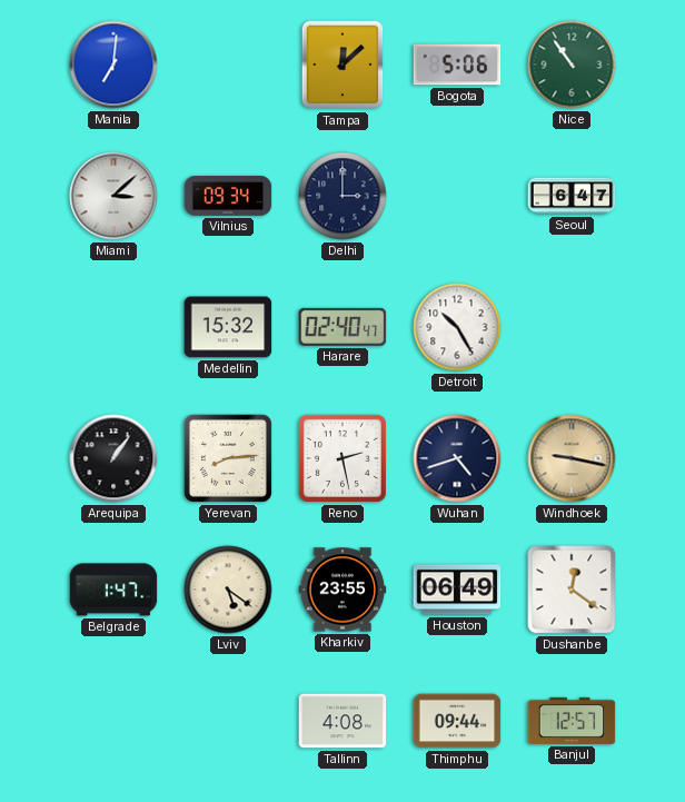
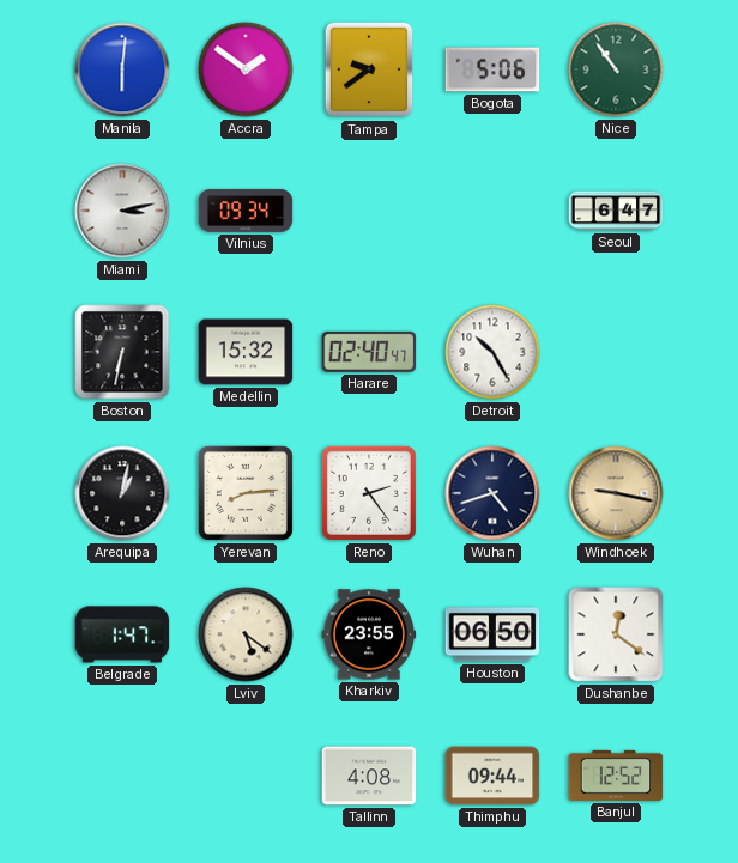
Manila: 7:01 -> 6:01 (122, 69)
Accra: none -> 1:51 (246, 69)
Tampa: 12:08 -> 9:39 (369, 69)
Miami: 3:08 -> 3:13 (122, 211)
Delhi: 3:00 -> none (343, 196)
Boston: none -> 6:32 (122, 352)
Arequipa: 1:06 -> 1:02 (122, 493)
Reno: 2:28 -> 2:24 (369, 493)
Houston: 06:49 -> 06:50 (492, 634)
Banjul: 12:57 -> 12:52 (616, 776)
